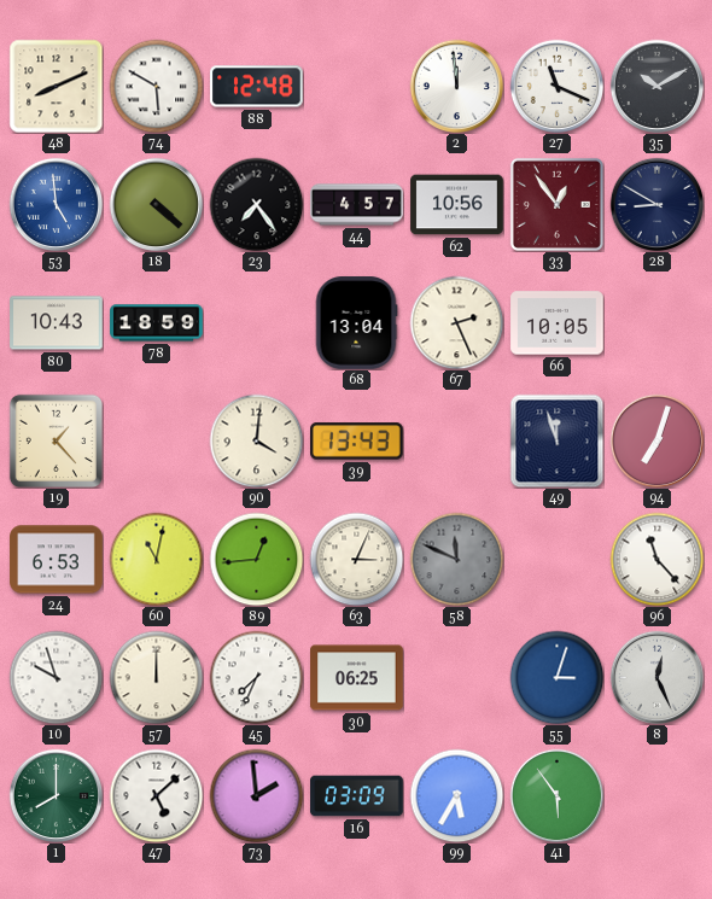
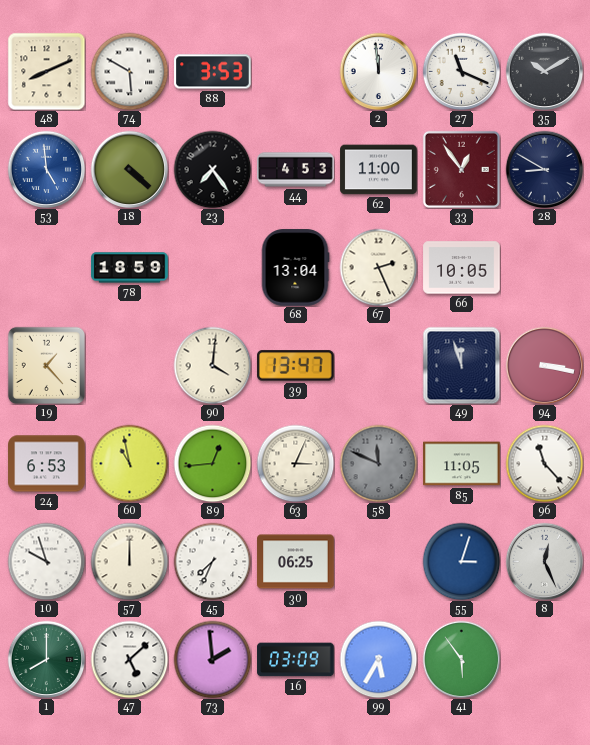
88: 12:48 -> 3:53 (213, 72)
44: 4:57 -> 4:53 (296, 170)
62: 10:56 -> 11:00 (379, 170)
80: 10:43 -> none (57, 323)
39: 13:43 -> 13:47 (296, 366)
94: 7:03 -> 3:17 (544, 365)
60: 11:02 -> 10:58 (129, 463)
85: none -> 11:05 (462, 464)
